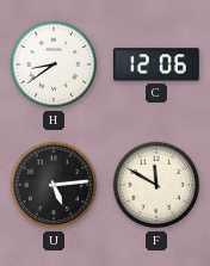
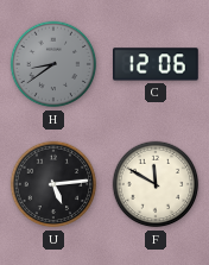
H dial: white -> grey (53, 64)
